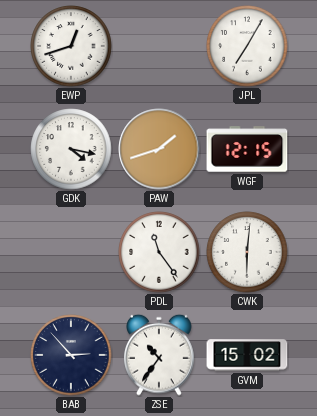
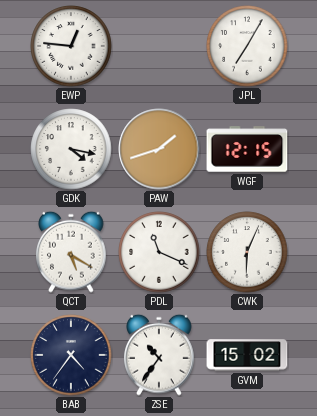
EWP: 12:42 -> 12:46 (71, 46)
QCT: none -> 5:20 (71, 252)
PDL: 11:24 -> 11:19 (159, 252)
CWK: 6:01 -> 6:04 (247, 252)
BAB: 2:53 -> 4:36 (71, 355)
